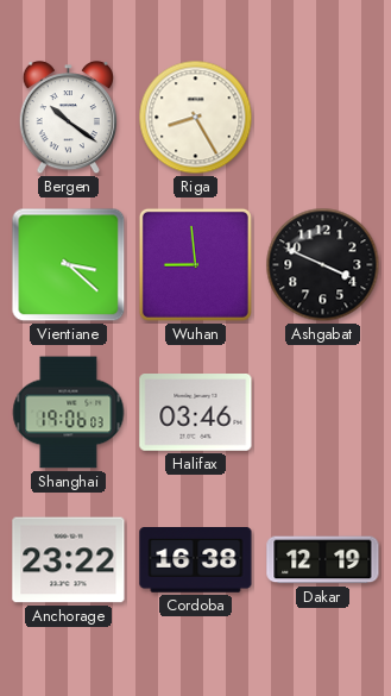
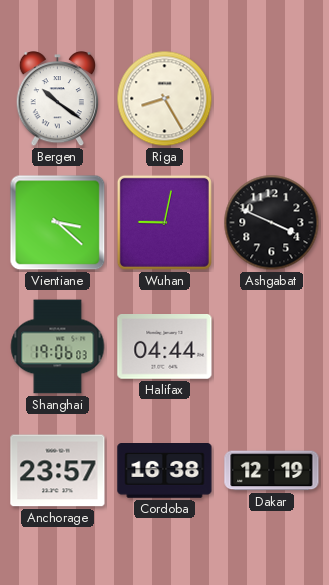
Wuhan: 8:59 -> 9:02 (164, 222)
Halifax: 03:46 -> 04:44 (165, 347)
Anchorage: 23:22 -> 23:57 (58, 471)
